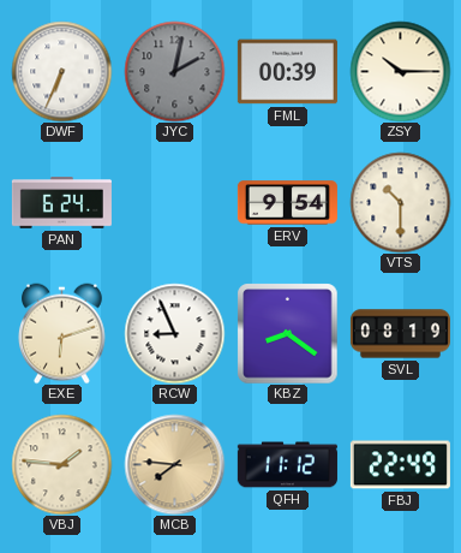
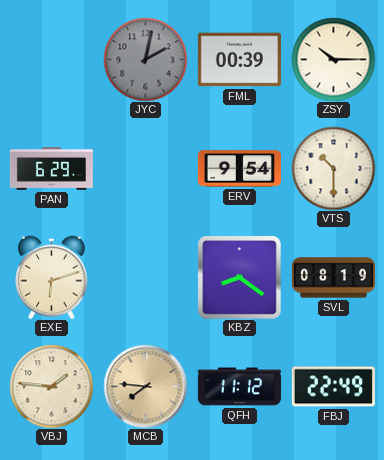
DWF: 6:34 -> none (61, 71)
PAN: 6:24 -> 6:29 (51, 169)
RCW: 8:56 -> none (174, 333)
